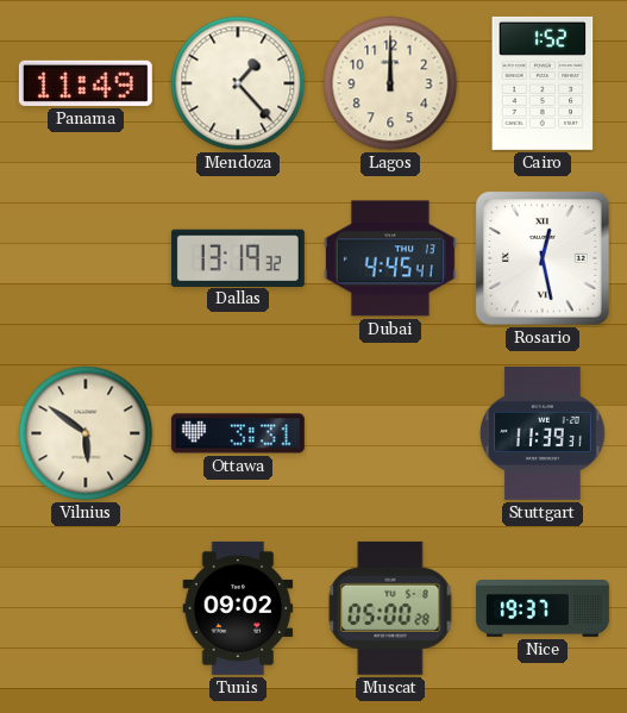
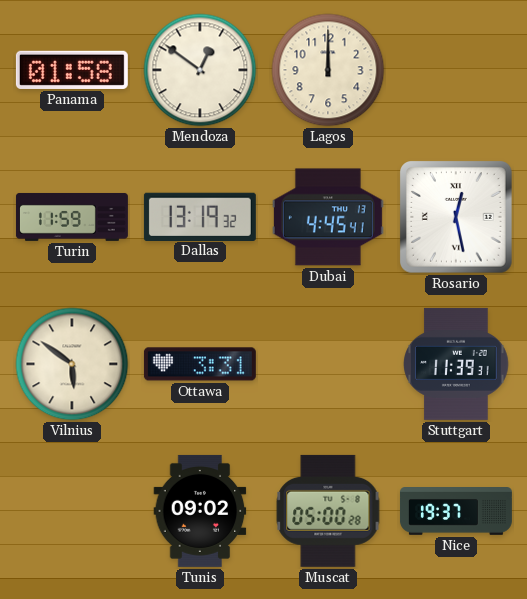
Panama: 11:49 -> 01:58 (72, 70)
Mendoza: 1:23 -> 12:51 (200, 70)
Cairo: 1:52 -> none (543, 83)
Turin: none -> 11:59 (72, 217)
